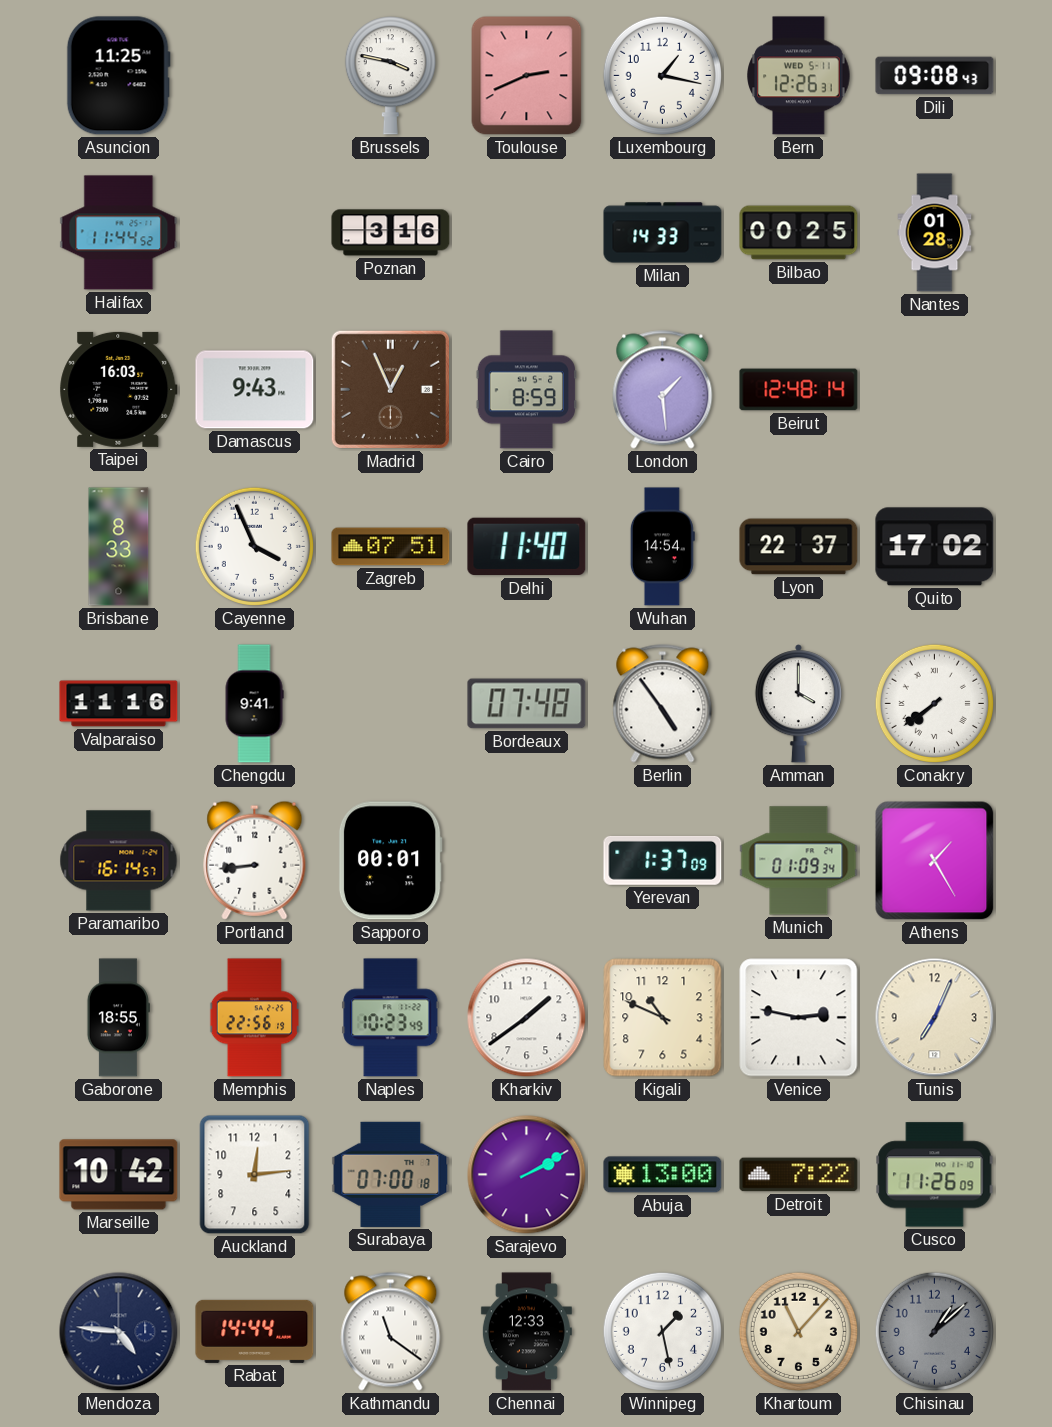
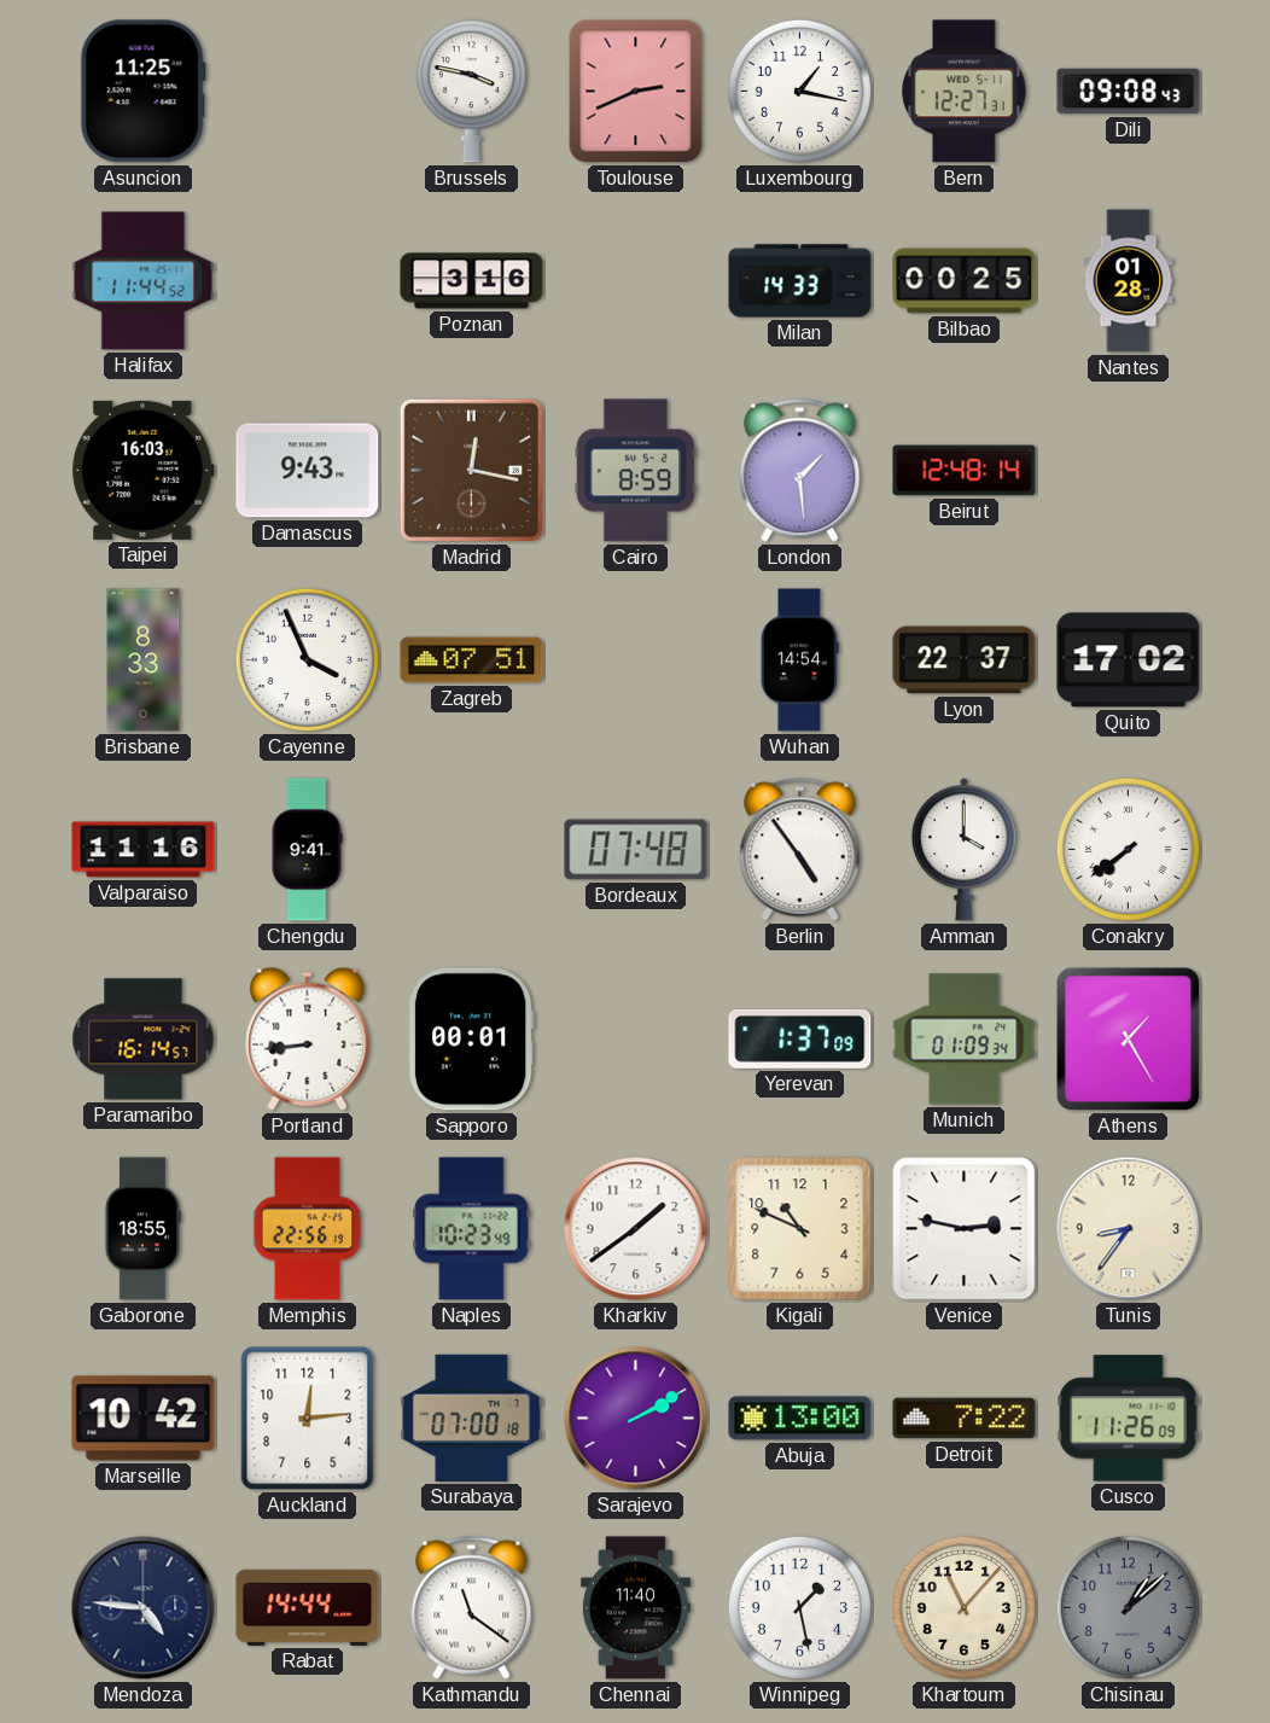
Bern: 12:26 -> 12:27 (965, 92)
Madrid: 12:56 -> 12:17 (471, 470)
Delhi: 11:40 -> none (527, 547)
Tunis: 7:04 -> 8:36 (1129, 1229)
Chennai: 12:33 -> 11:40 (635, 1608)
